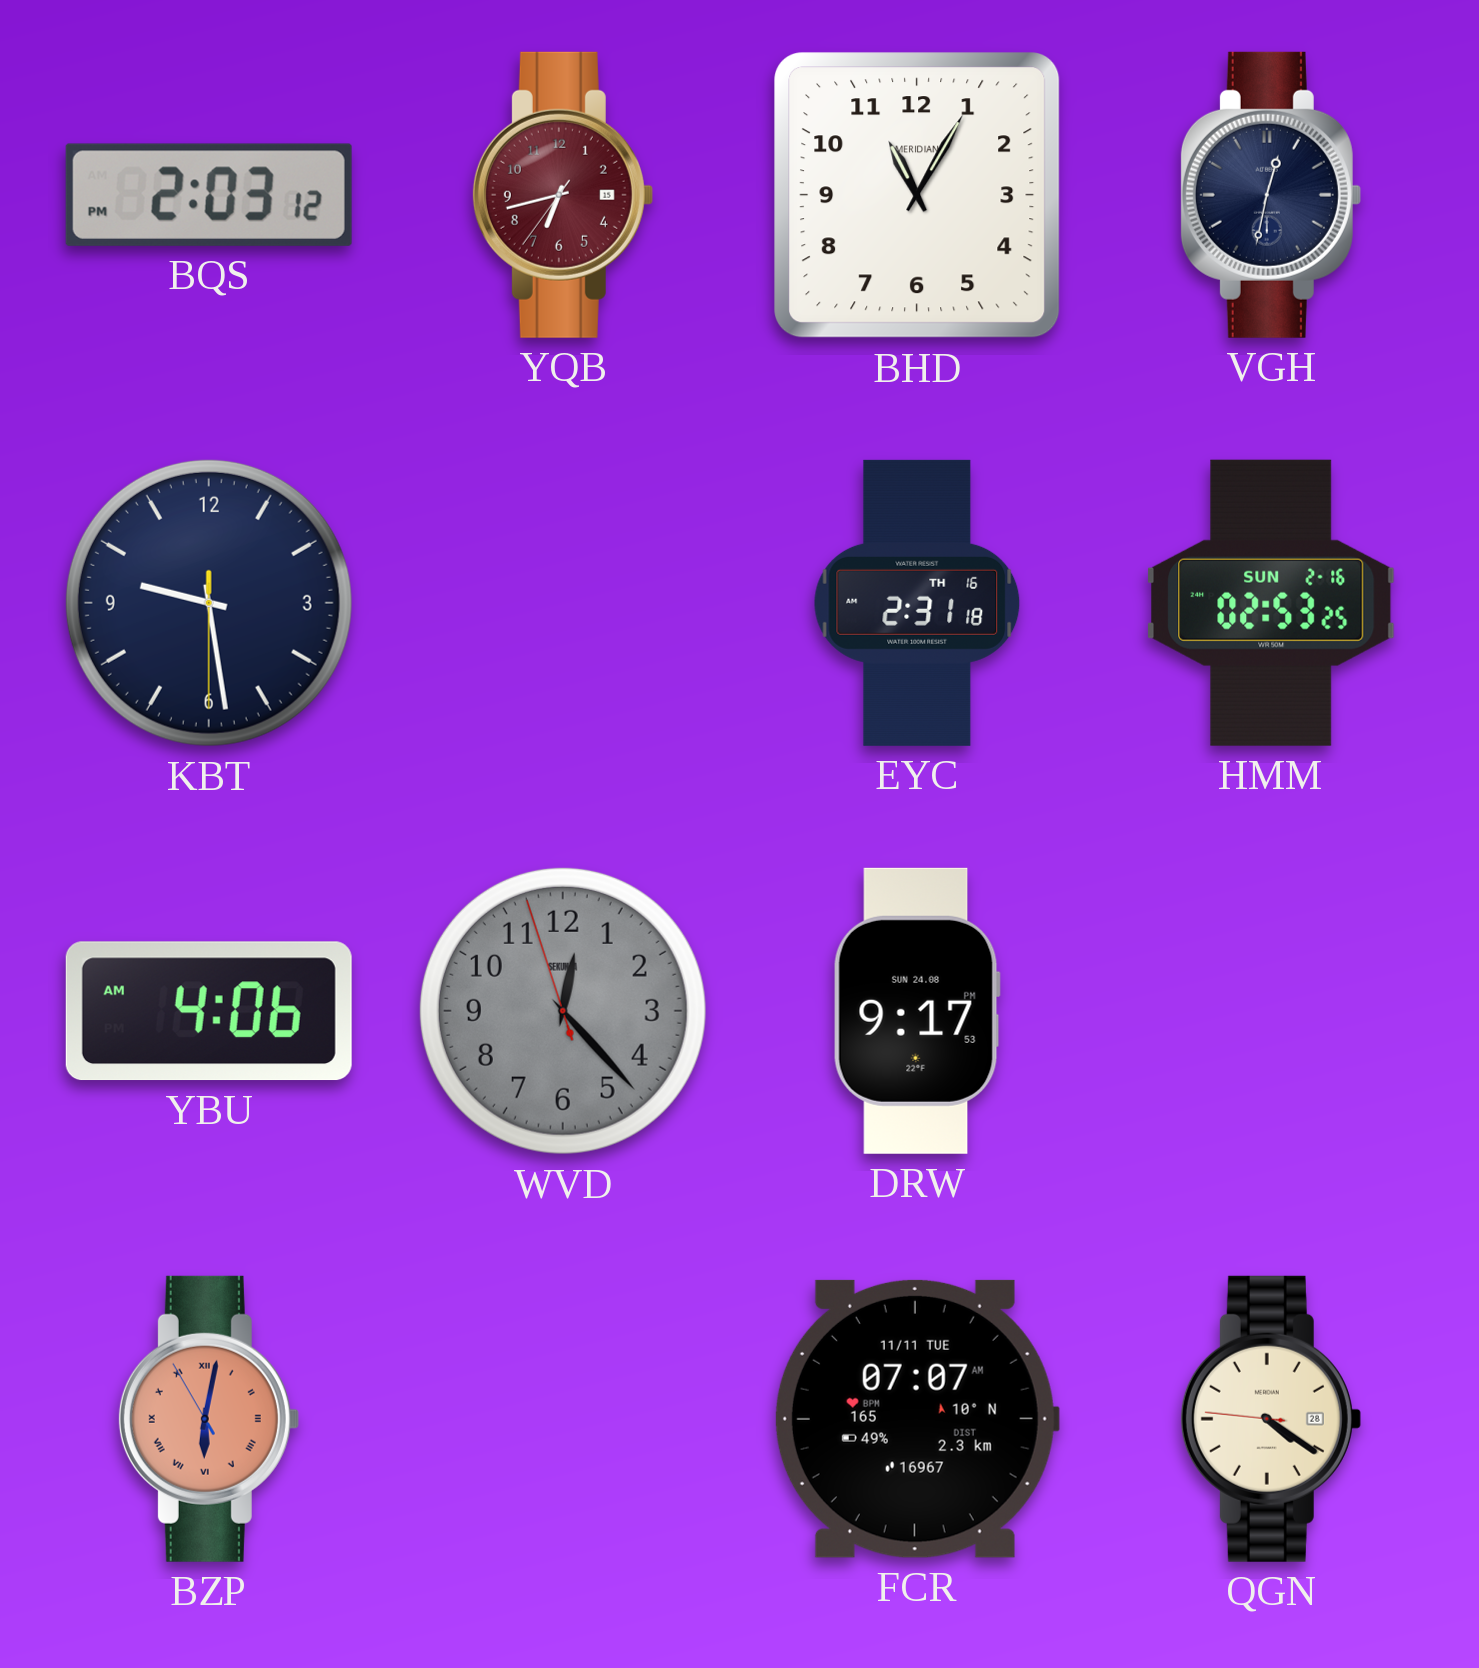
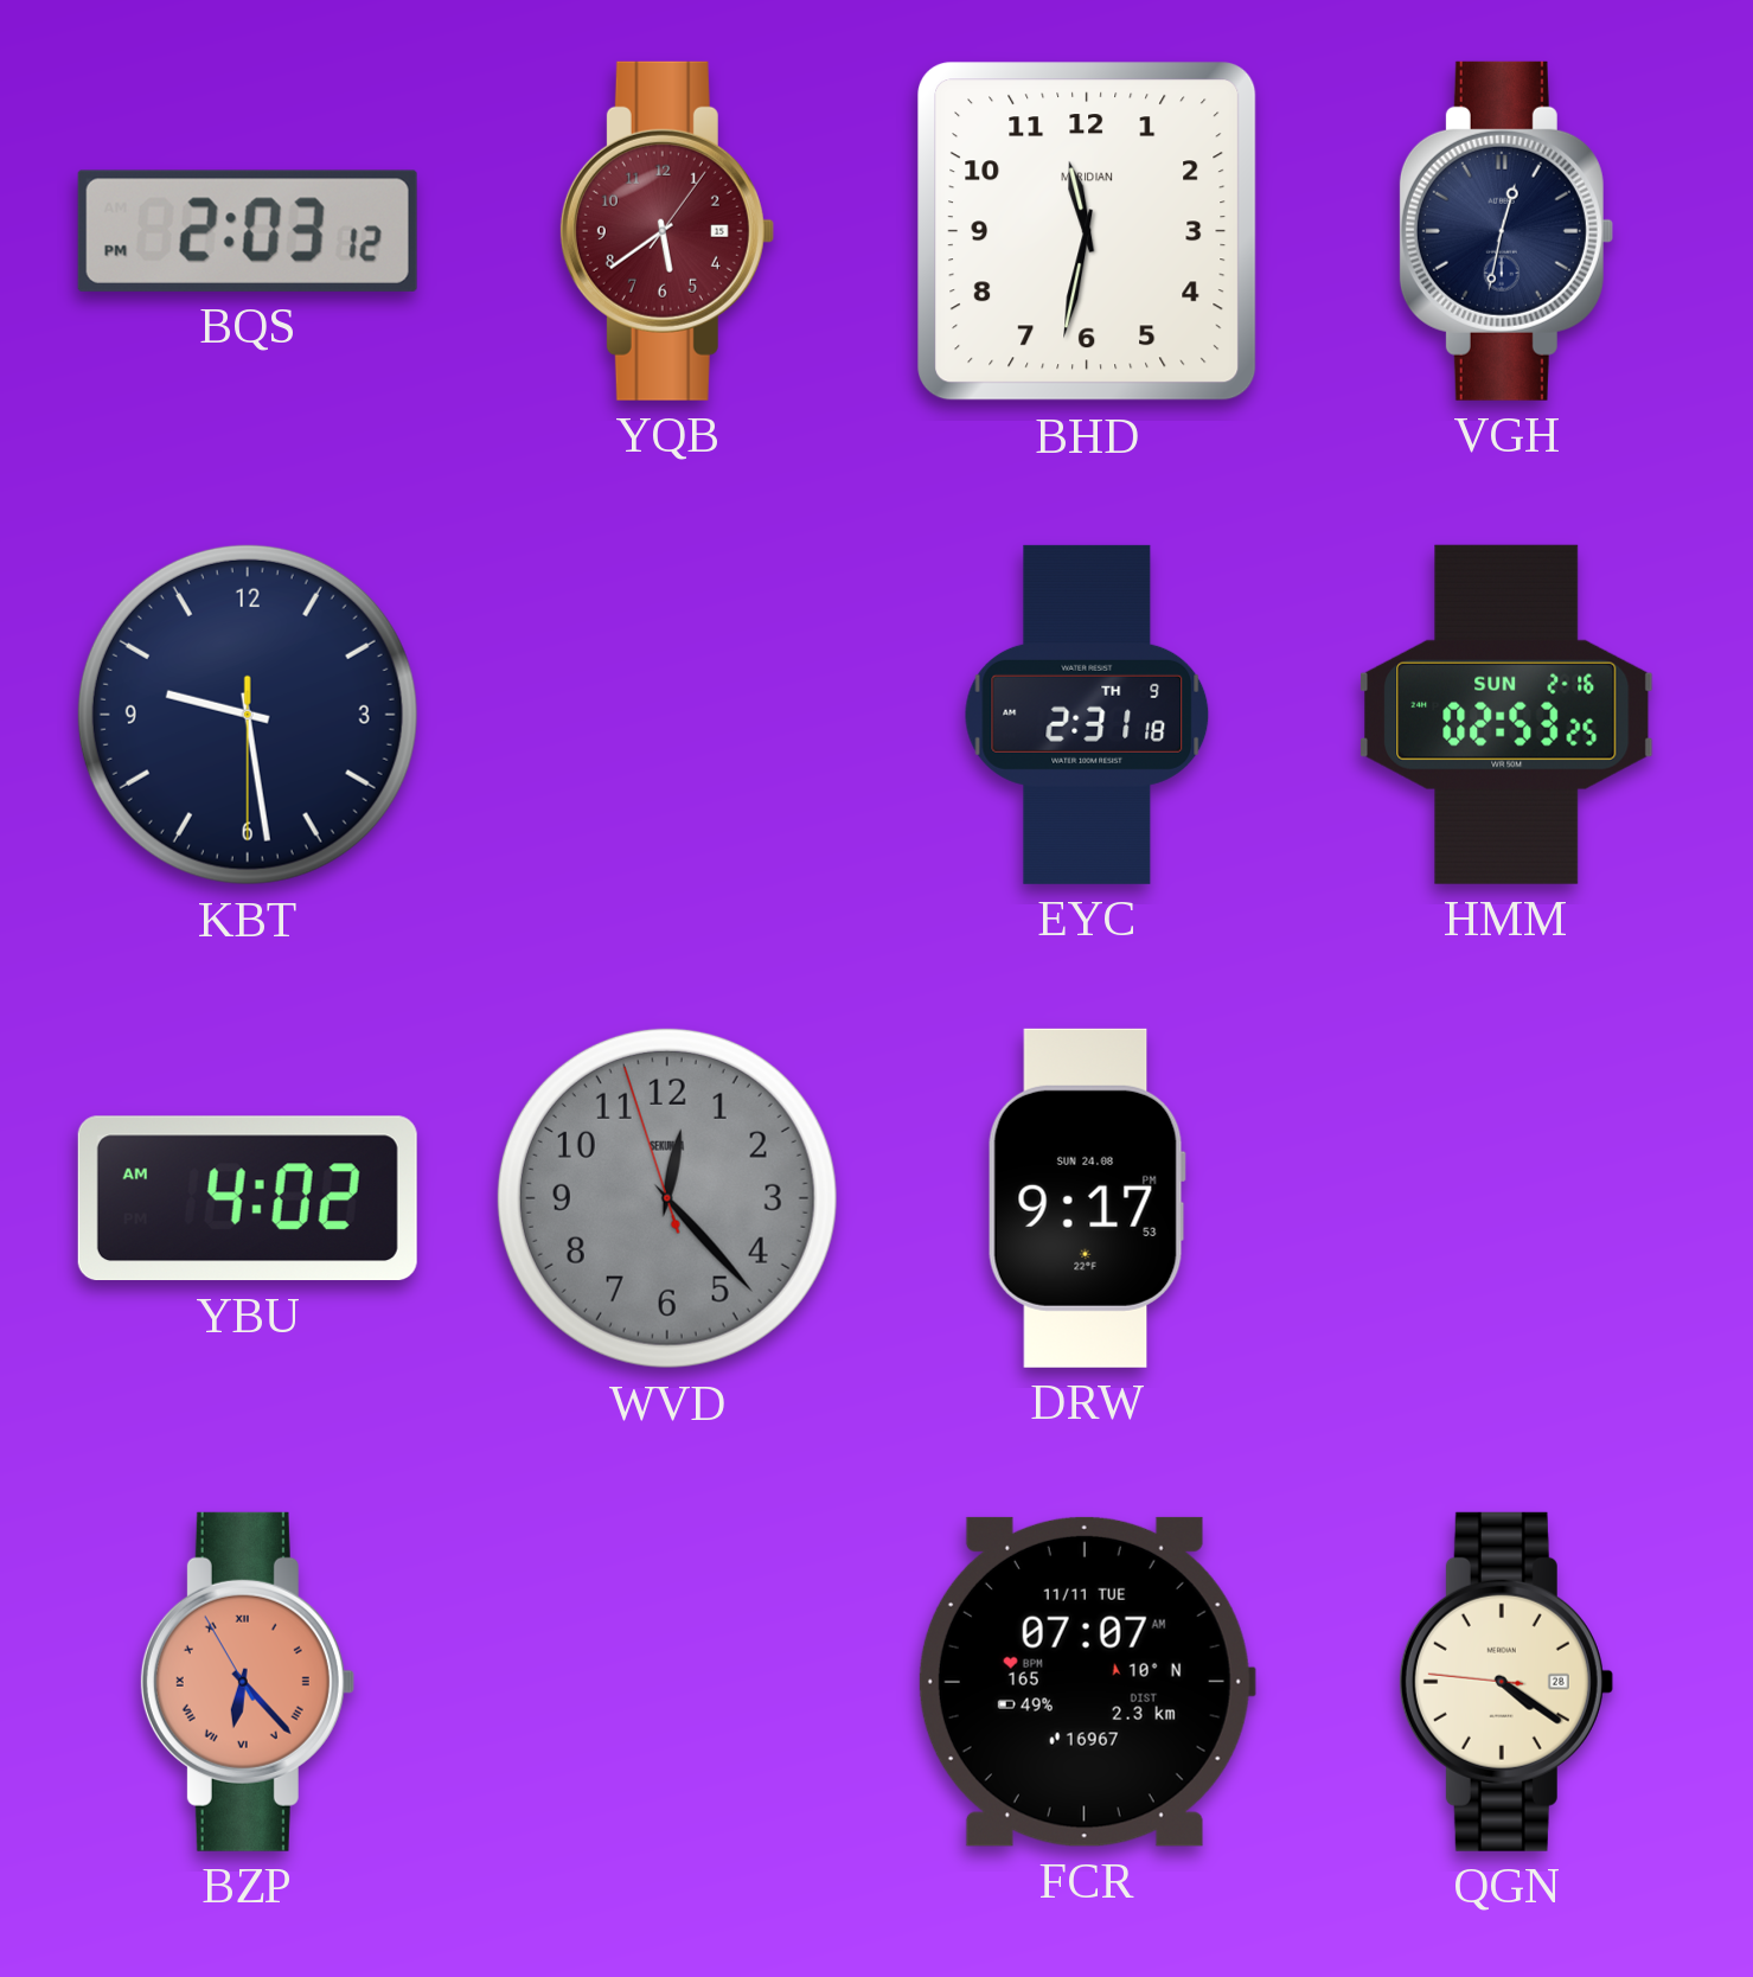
YQB: 6:42 -> 5:39 (666, 231)
BHD: 11:05 -> 11:32 (1087, 231)
EYC date: TH 16 -> TH 9 (1087, 715)
YBU: 4:06 -> 4:02 (248, 1198)
BZP: 6:01 -> 6:22 (247, 1682)
